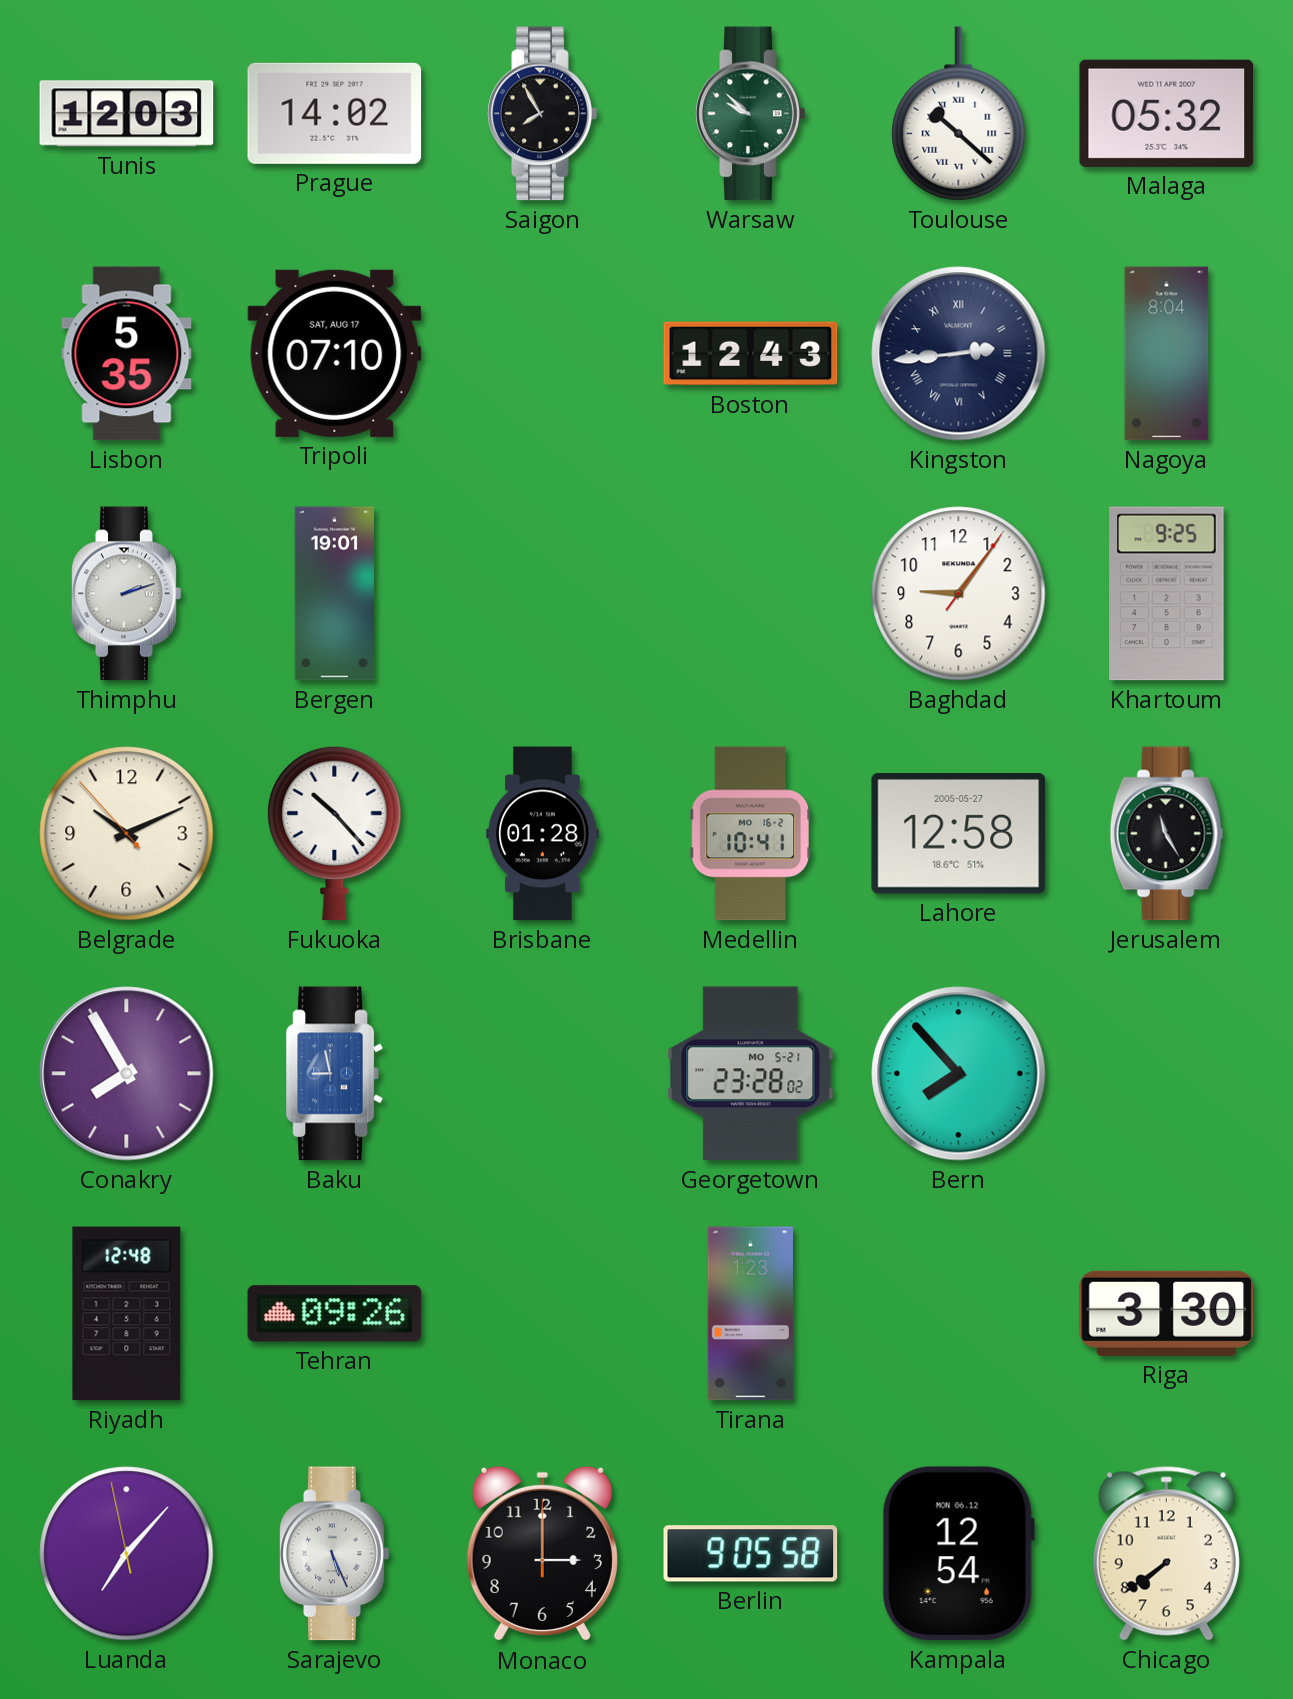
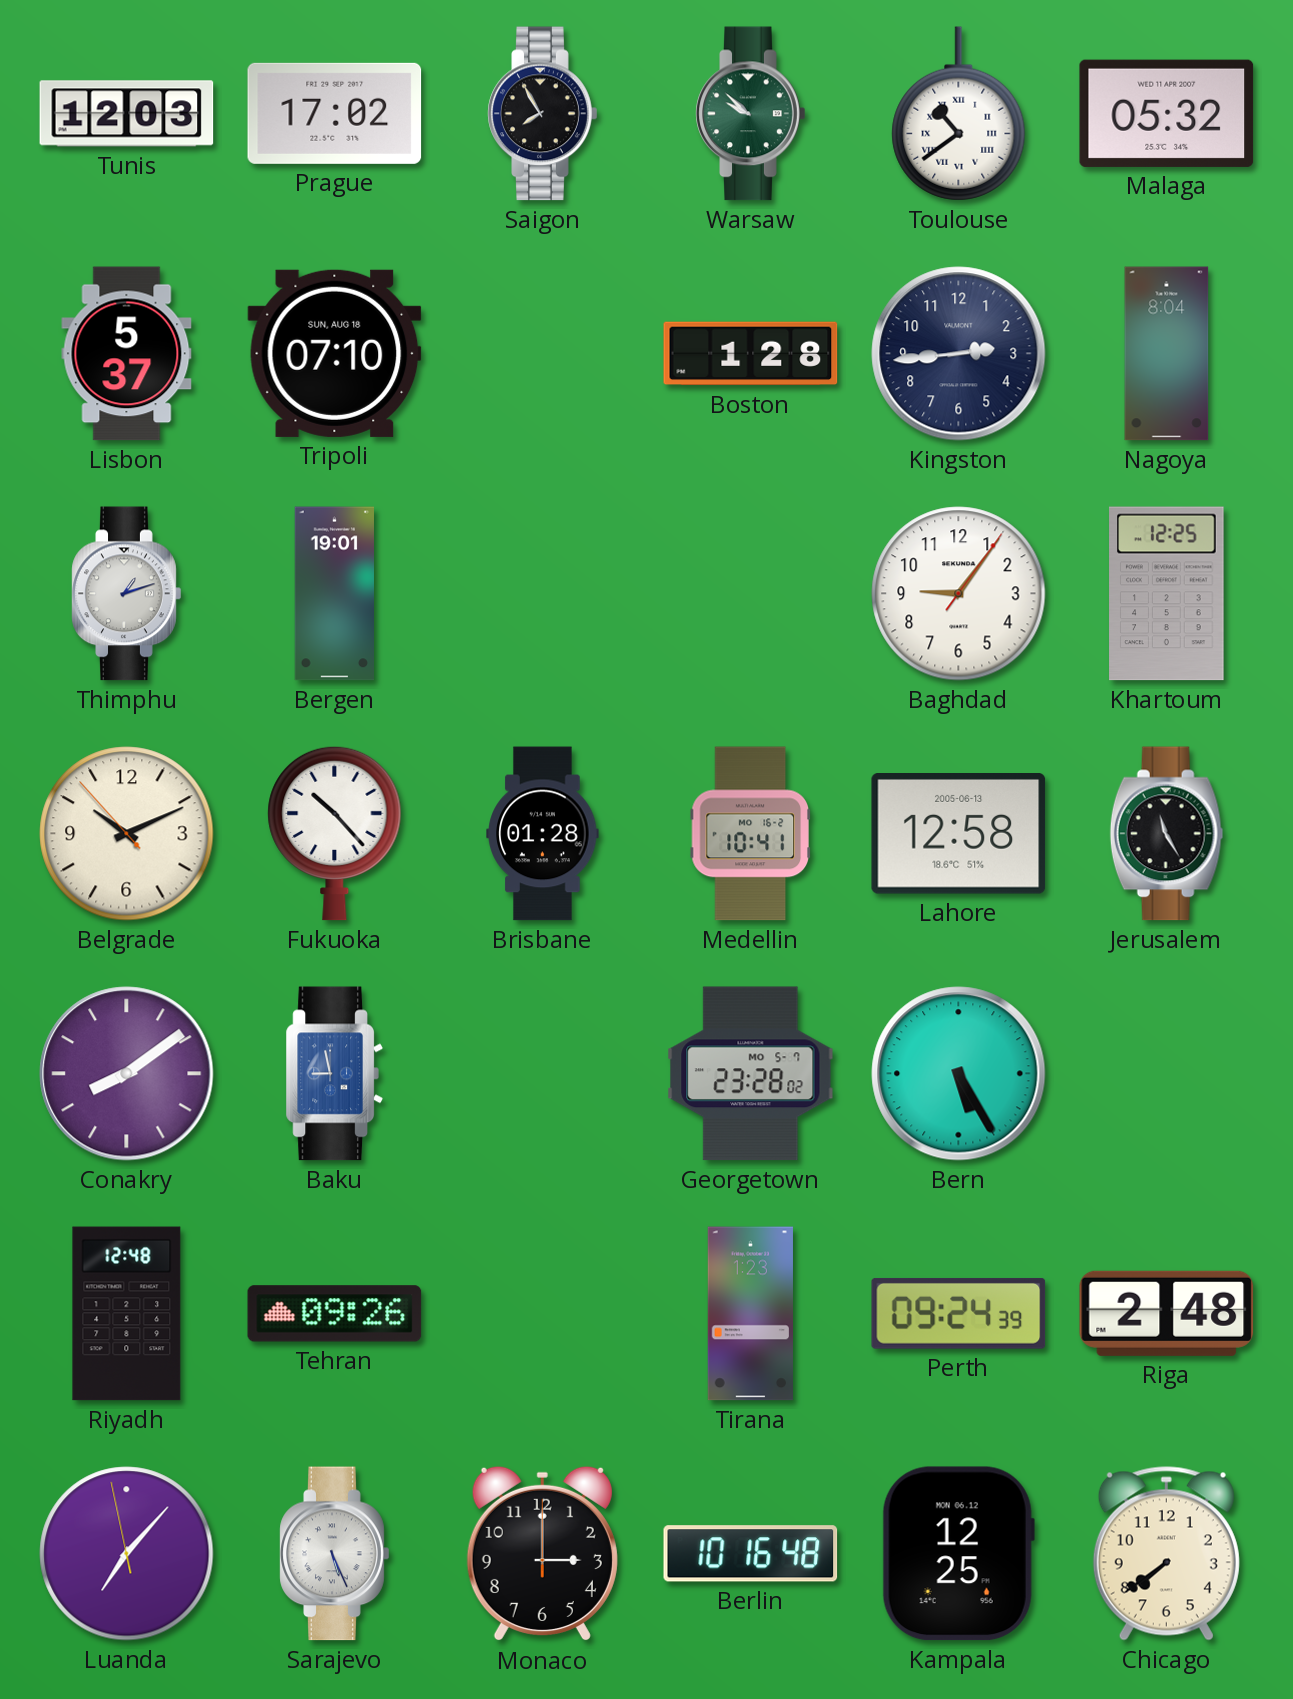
Prague: 14:02 -> 17:02 (335, 113)
Toulouse: 10:22 -> 10:39 (959, 114)
Lisbon: 5:35 -> 5:37 (127, 354)
Tripoli date: SAT, AUG 17 -> SUN, AUG 18 (335, 353)
Boston: 12:43 -> 1:28 (751, 354)
Kingston numerals: Roman -> Arabic (959, 354)
Thimphu: 2:12 -> 1:12 (127, 594)
Khartoum: 9:25 -> 12:25 (1167, 594)
Lahore date: 2005-05-27 -> 2005-06-13 (959, 834)
Conakry: 7:55 -> 8:09 (127, 1074)
Georgetown date: MO 5-21 -> MO 5-7 (751, 1074)
Bern: 7:53 -> 5:25 (959, 1074)
Perth: none -> 09:24 (959, 1313)
Riga: 3:30 -> 2:48 (1167, 1313)
Berlin: 9:05 -> 10:16 (751, 1554)
Kampala: 12:54 -> 12:25 (958, 1554)
